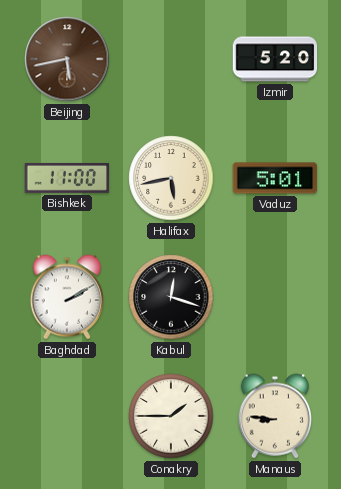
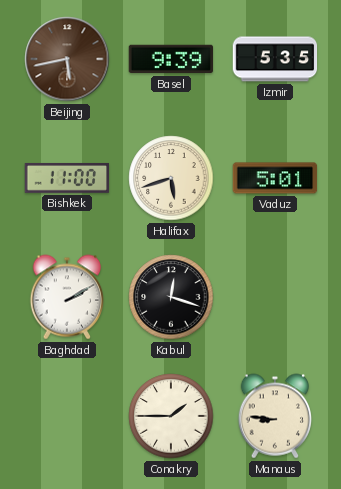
Basel: none -> 9:39 (171, 59)
Izmir: 5:20 -> 5:35 (275, 59)
Halifax: 5:43 -> 5:42 (171, 178)
